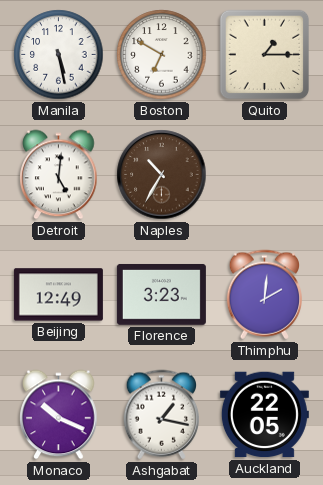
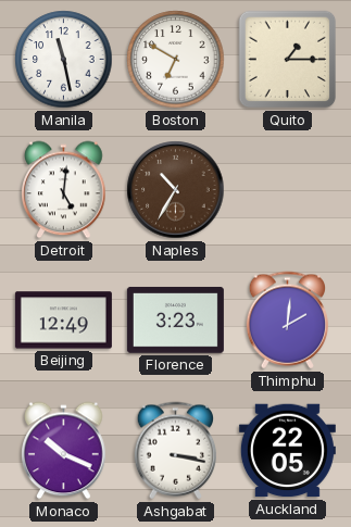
Manila: 5:28 -> 11:28 (64, 60)
Ashgabat: 1:17 -> 3:17 (175, 451)
